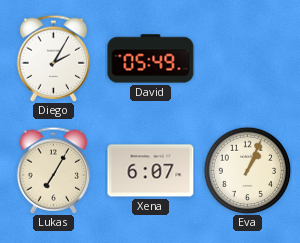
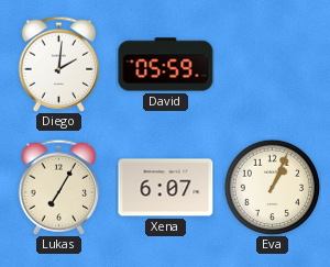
Diego: 2:05 -> 2:01 (59, 64)
David: 05:49 -> 05:59 (166, 65)
